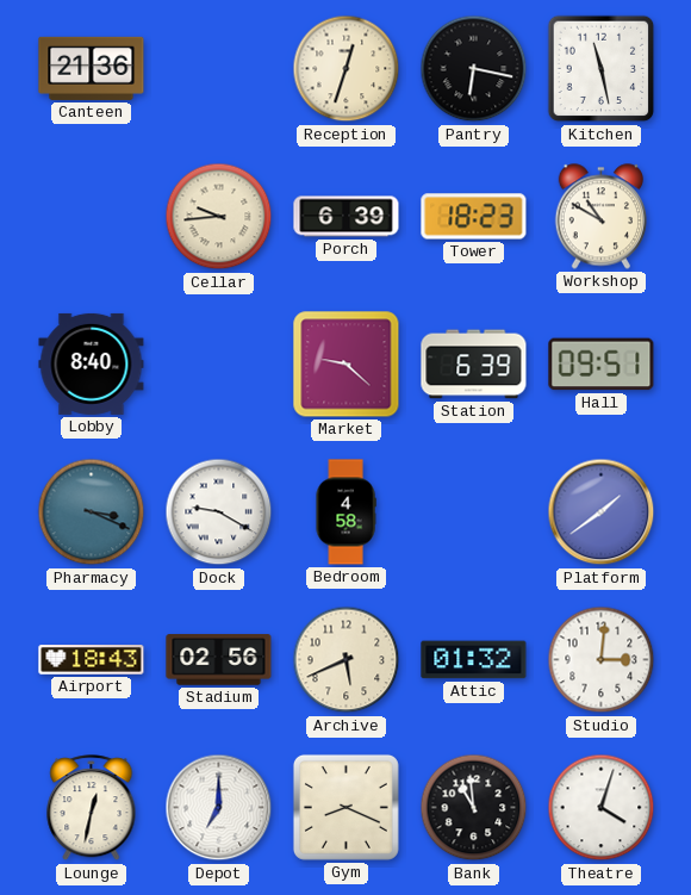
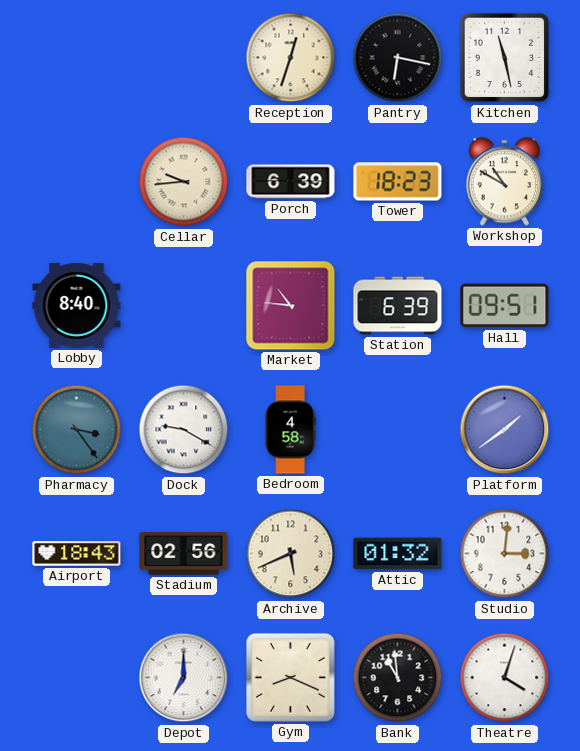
Canteen: 21:36 -> none (92, 68)
Market: 9:22 -> 10:46 (291, 306)
Pharmacy: 3:19 -> 3:24 (77, 430)
Lounge: 12:32 -> none (92, 808)
